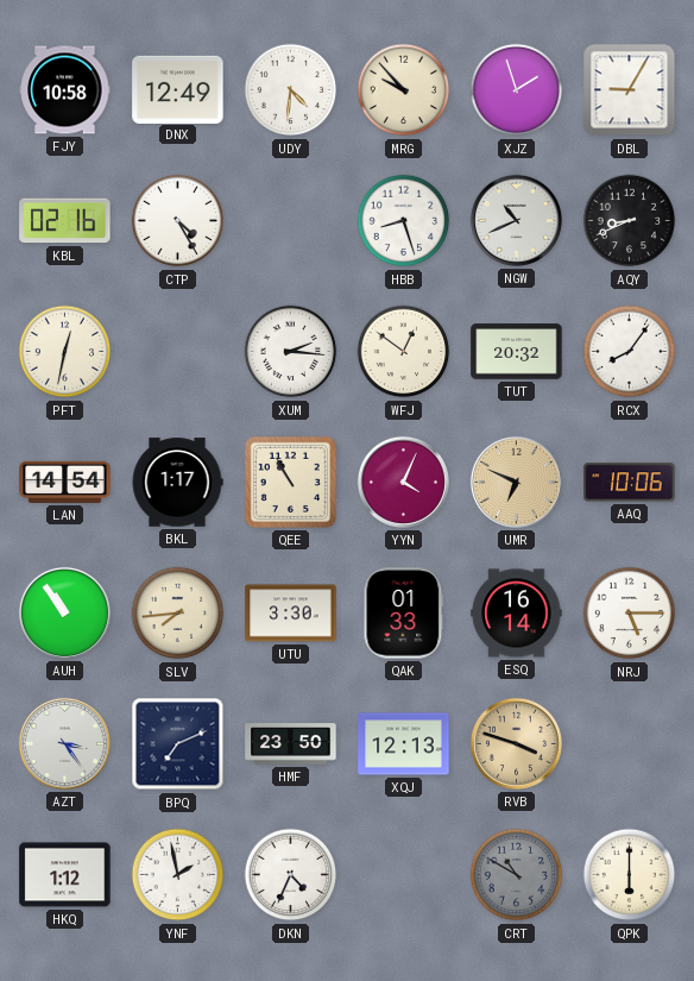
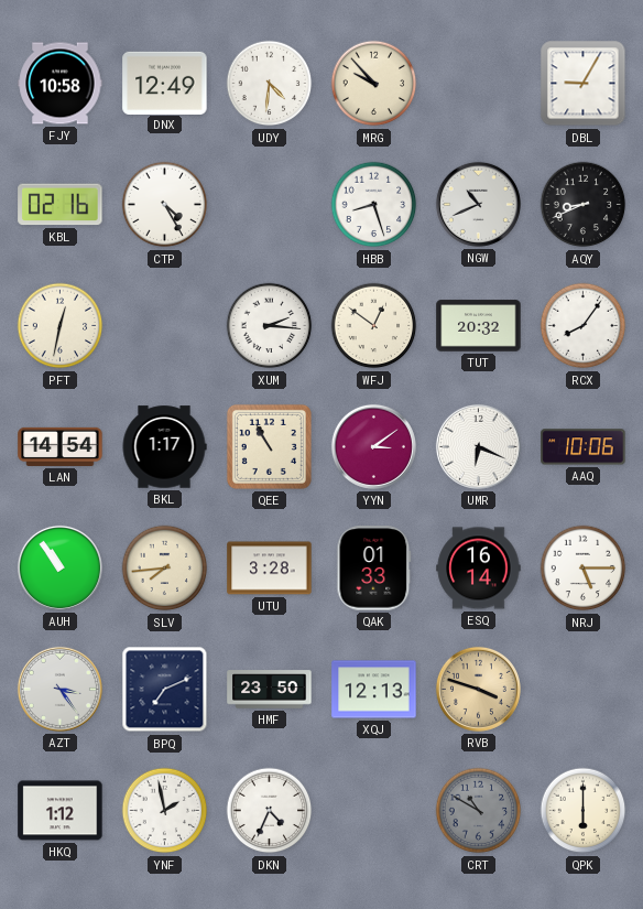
XJZ: 1:57 -> none (517, 90)
YYN: 4:04 -> 3:09 (373, 446)
UMR: 6:49 -> 6:19 (478, 446)
UMR dial: champagne -> white (478, 446)
UTU: 3:30 -> 3:28 (270, 569)
